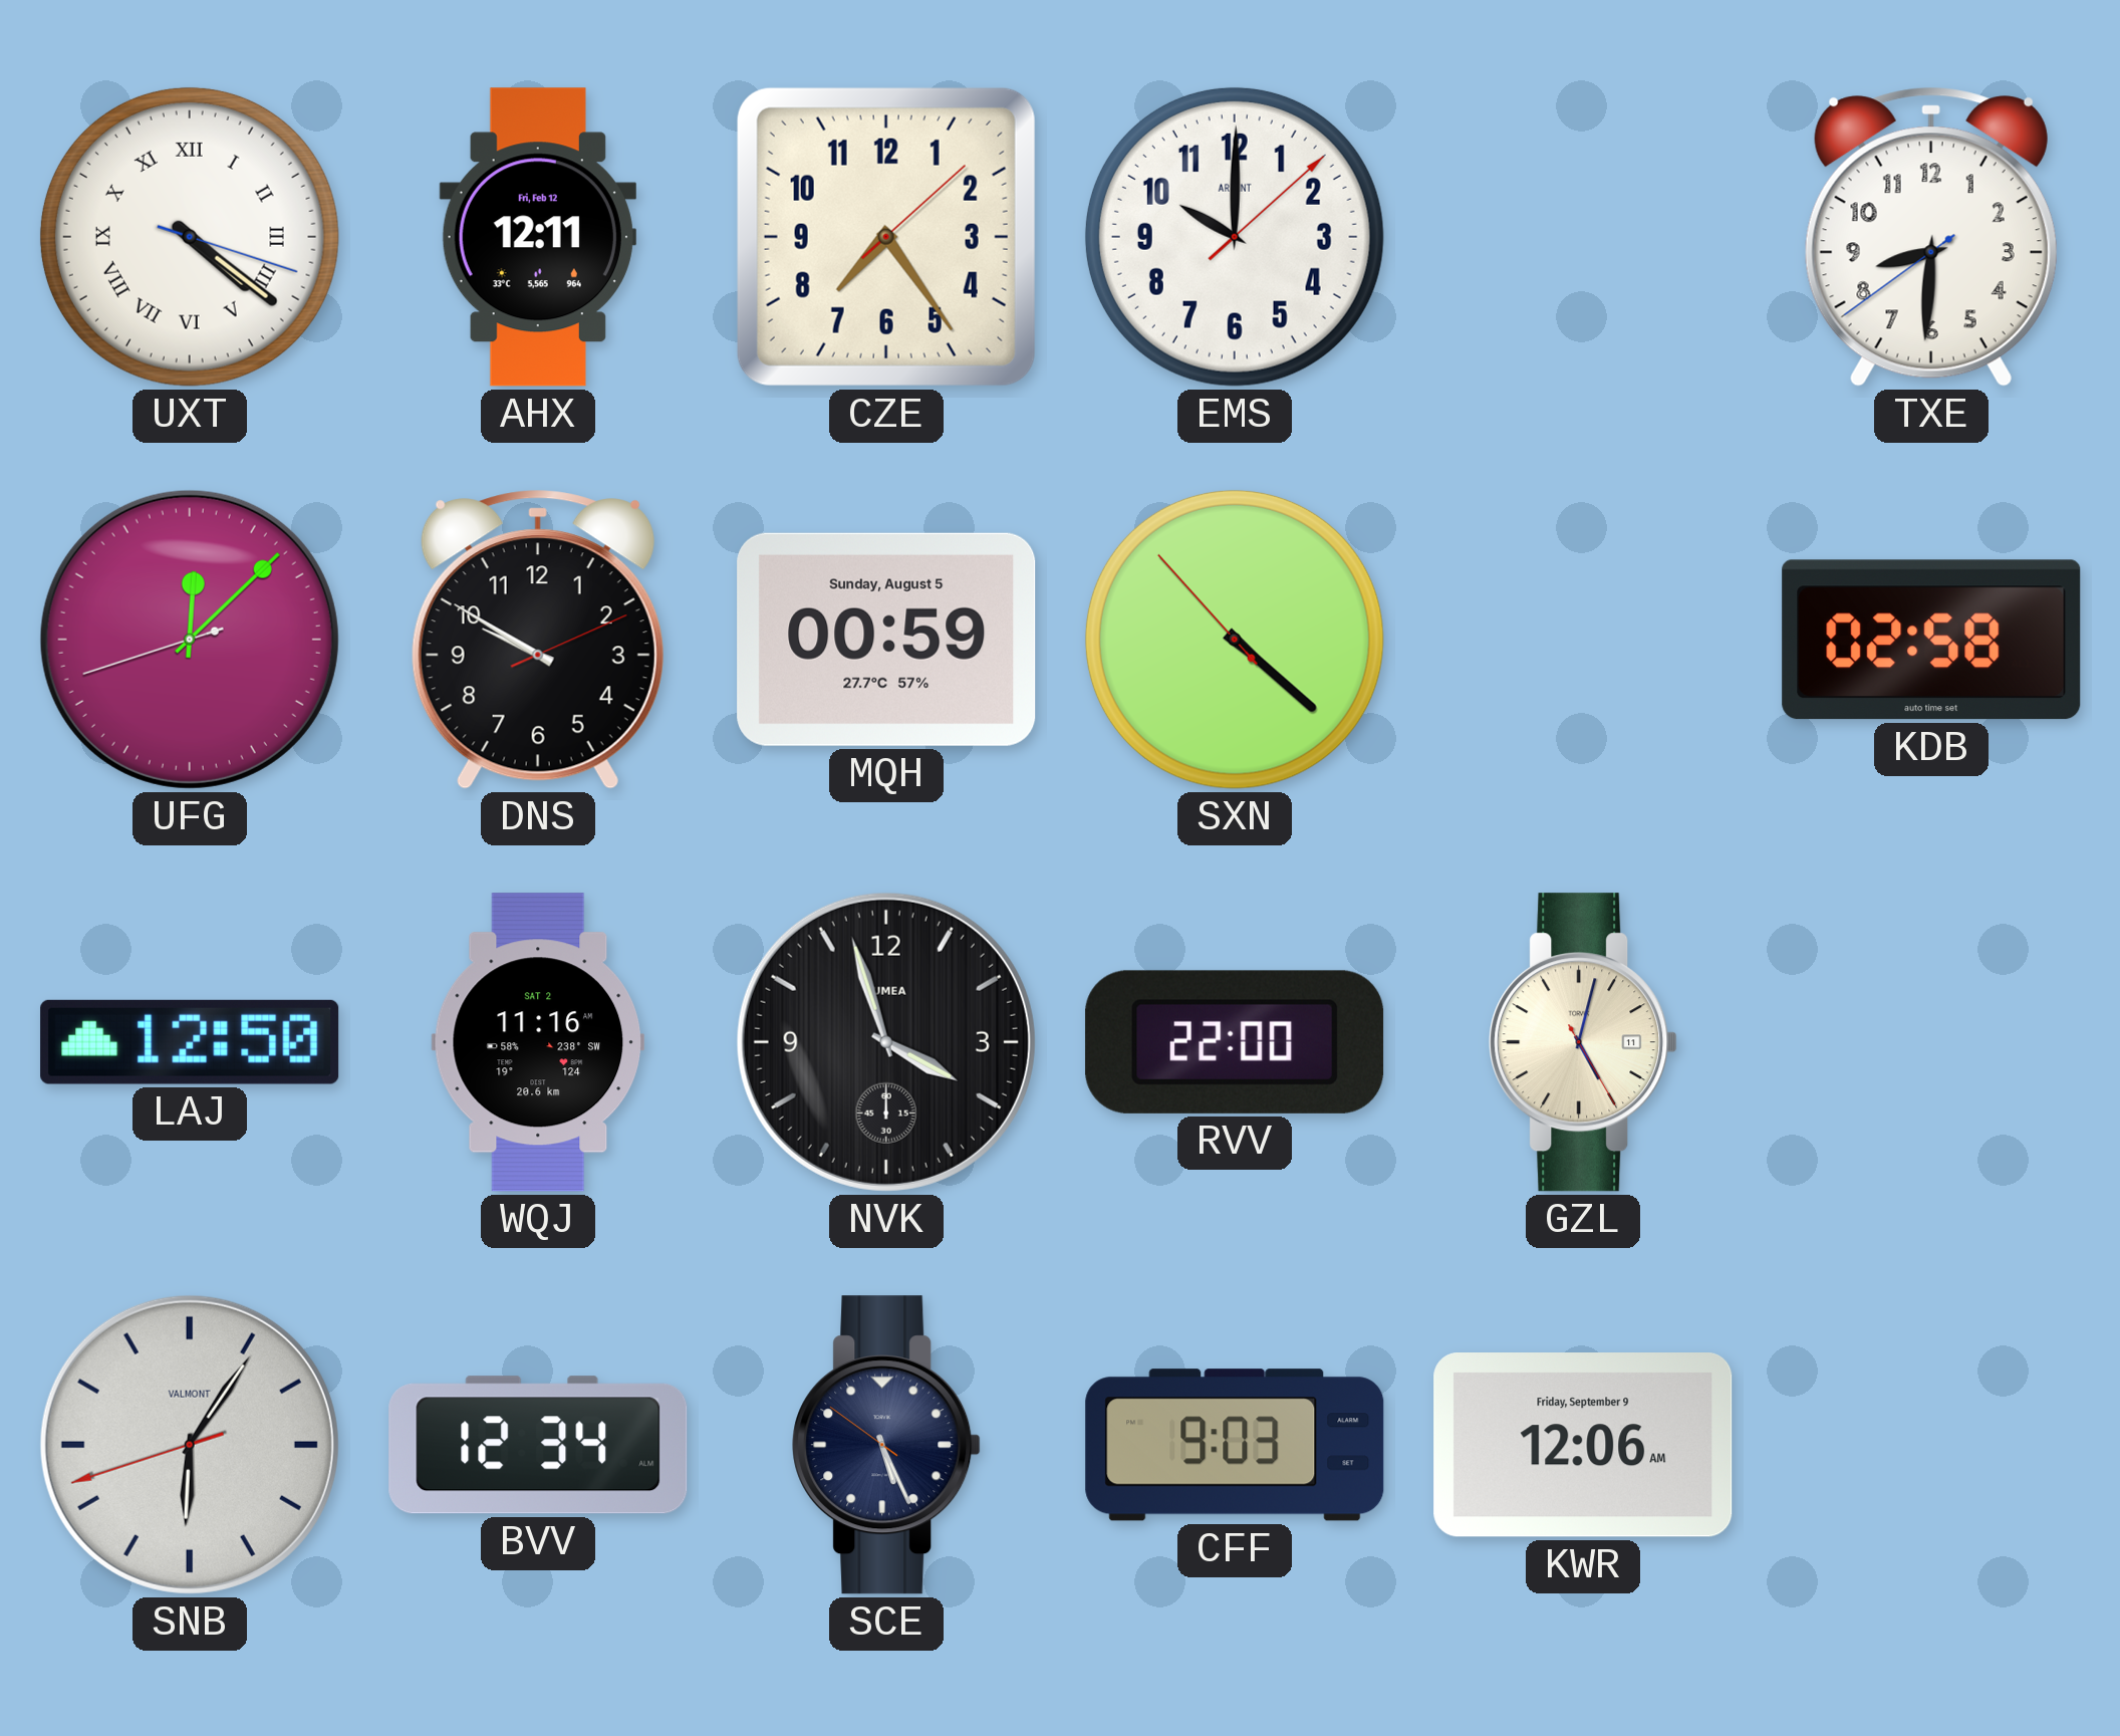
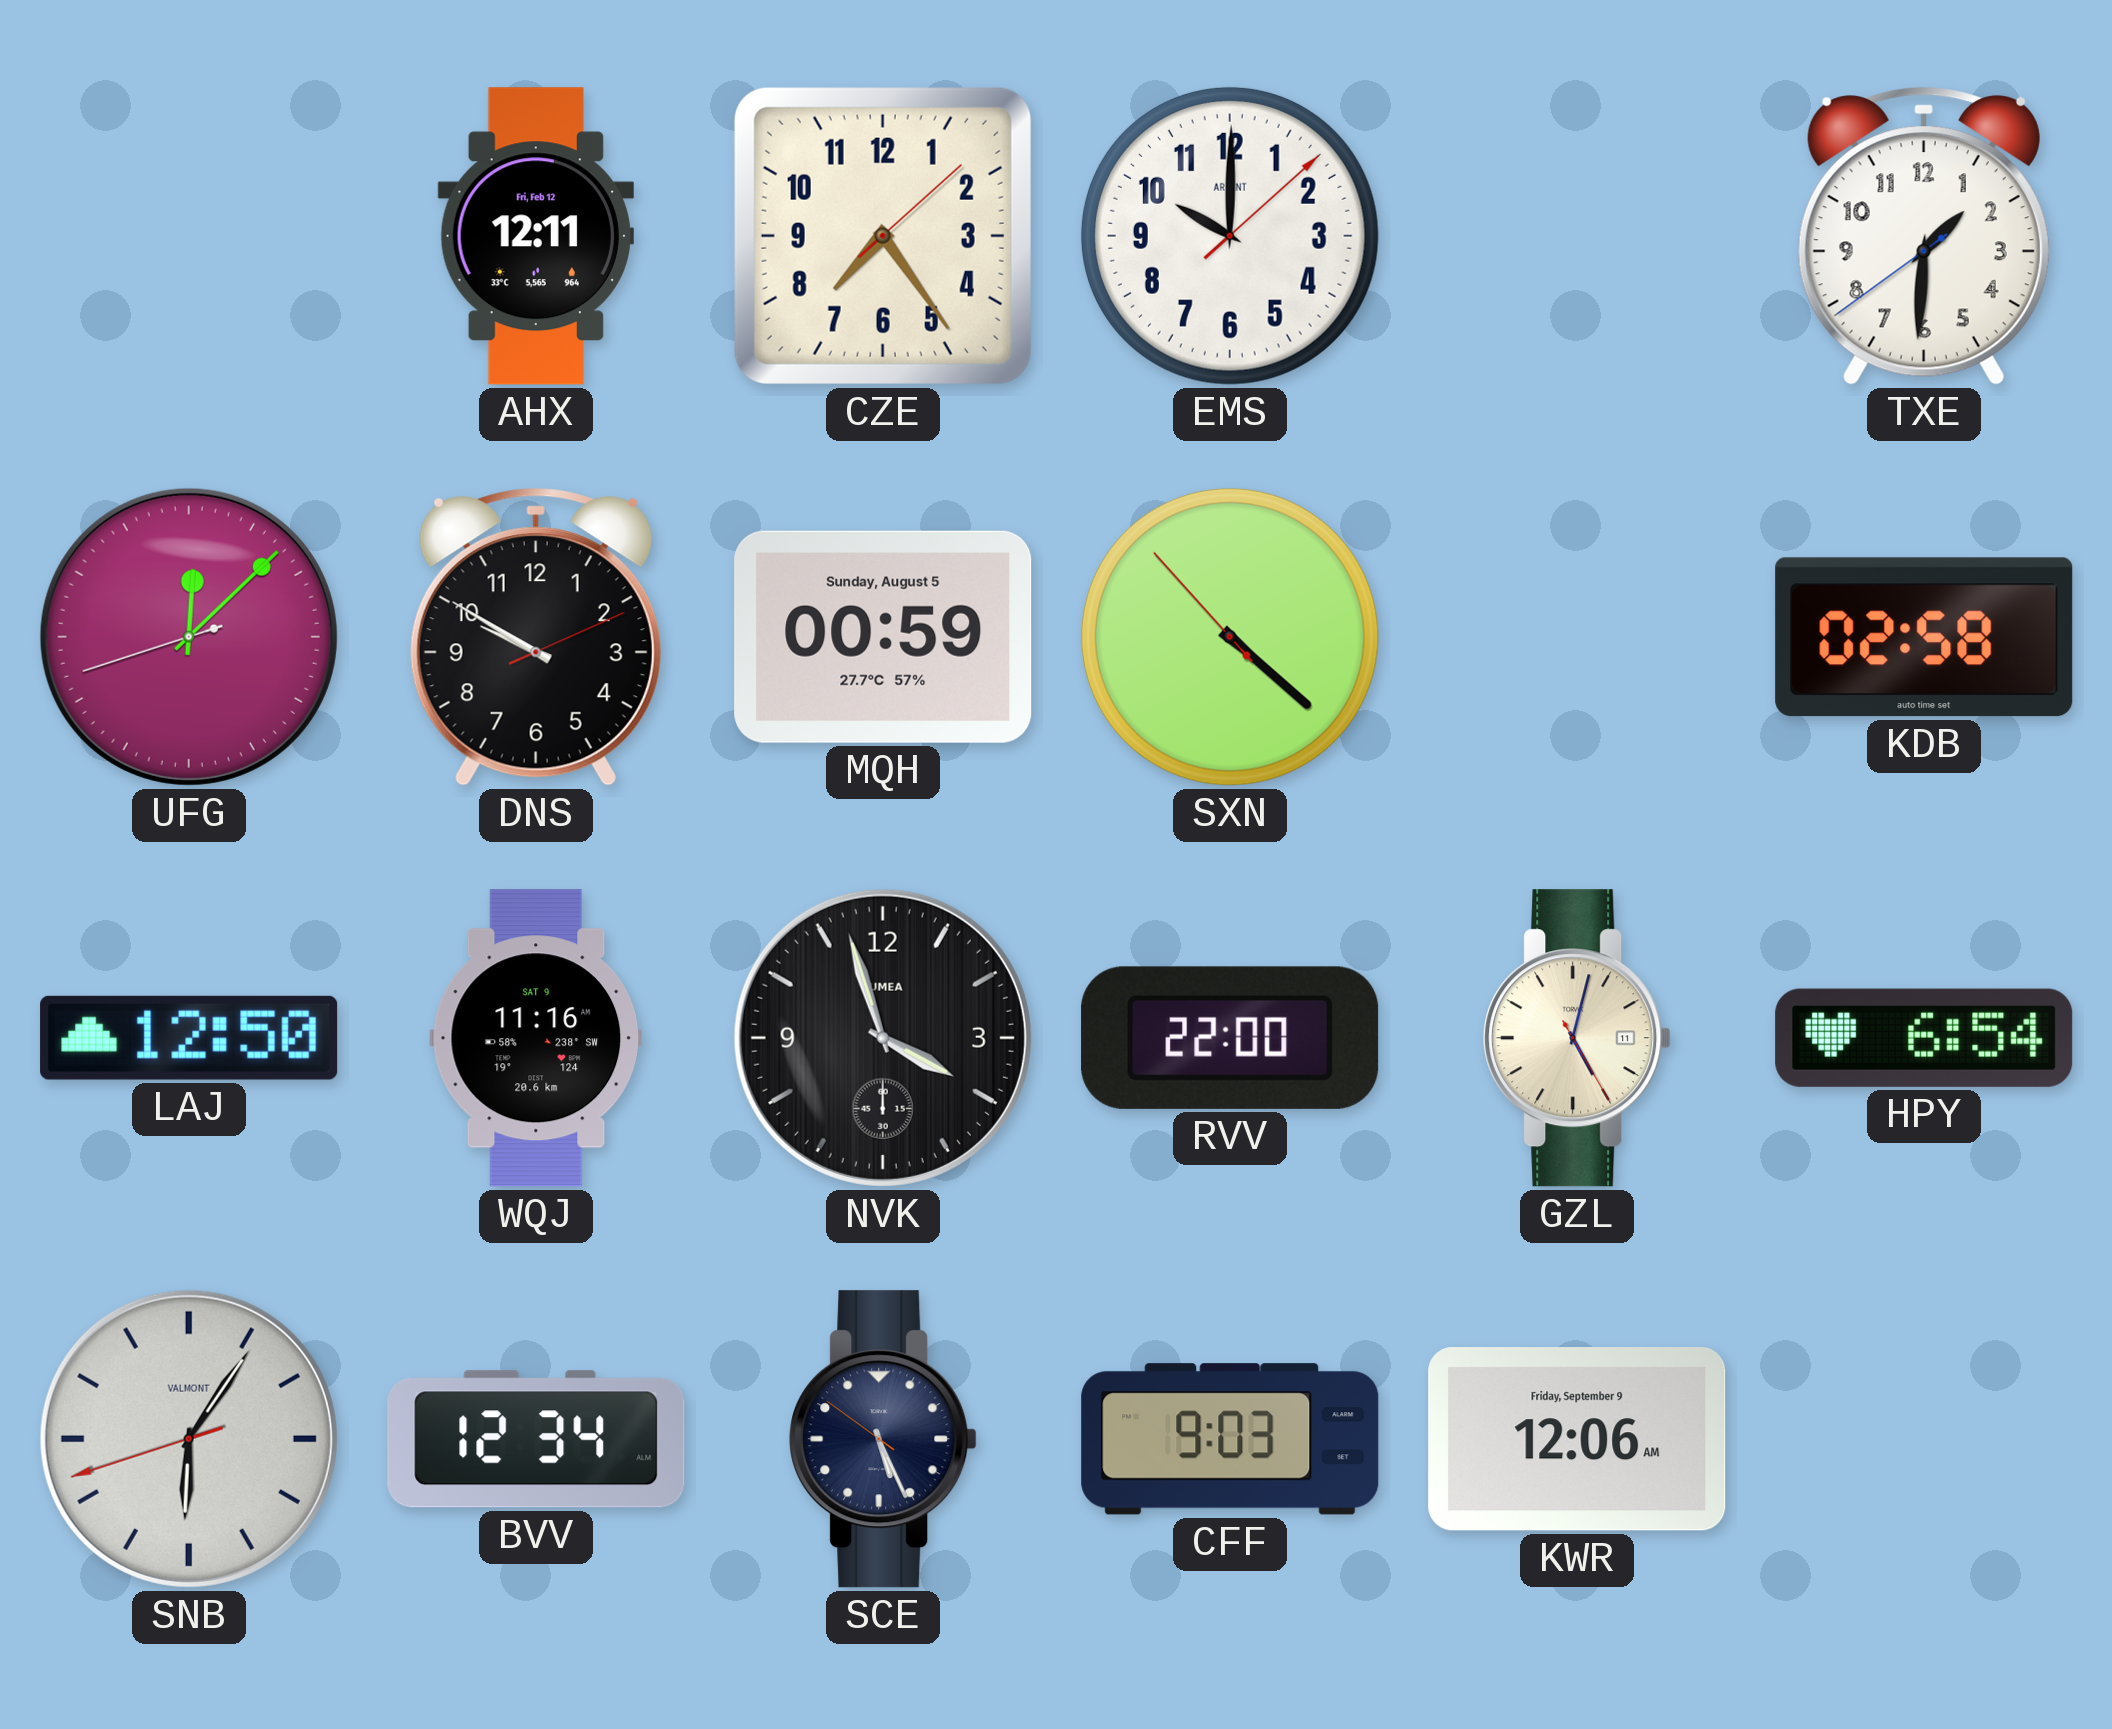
UXT: 4:21 -> none (190, 237)
TXE: 8:30 -> 1:30 (1924, 236)
WQJ date: SAT 2 -> SAT 9 (536, 1038)
HPY: none -> 6:54 (1924, 1038)
